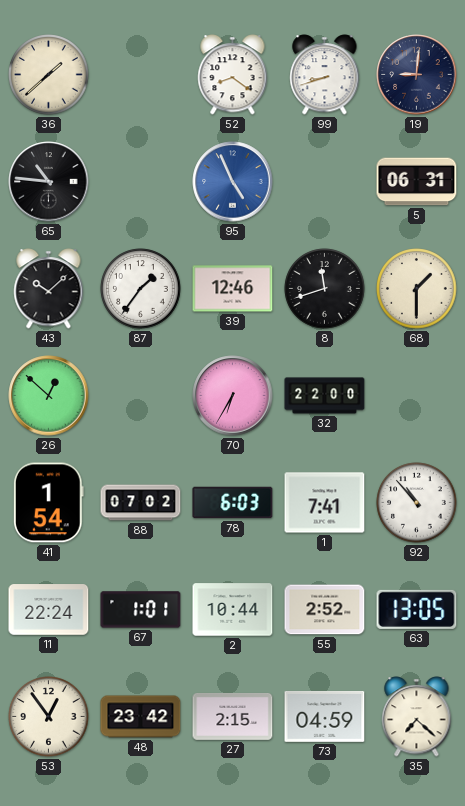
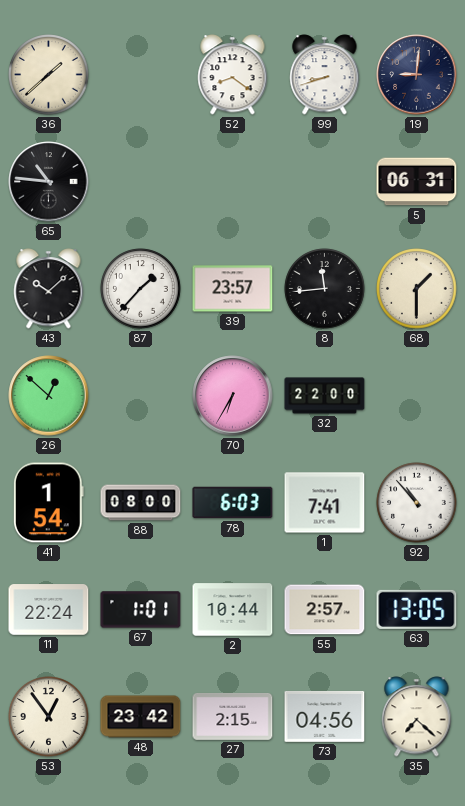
95: 4:56 -> none (233, 182)
87: 1:36 -> 1:37 (141, 289)
39: 12:46 -> 23:57 (233, 289)
8: 11:42 -> 11:44 (325, 289)
88: 07:02 -> 08:00 (141, 503)
55: 2:52 -> 2:57 (325, 610)
73: 04:59 -> 04:56 (325, 716)
